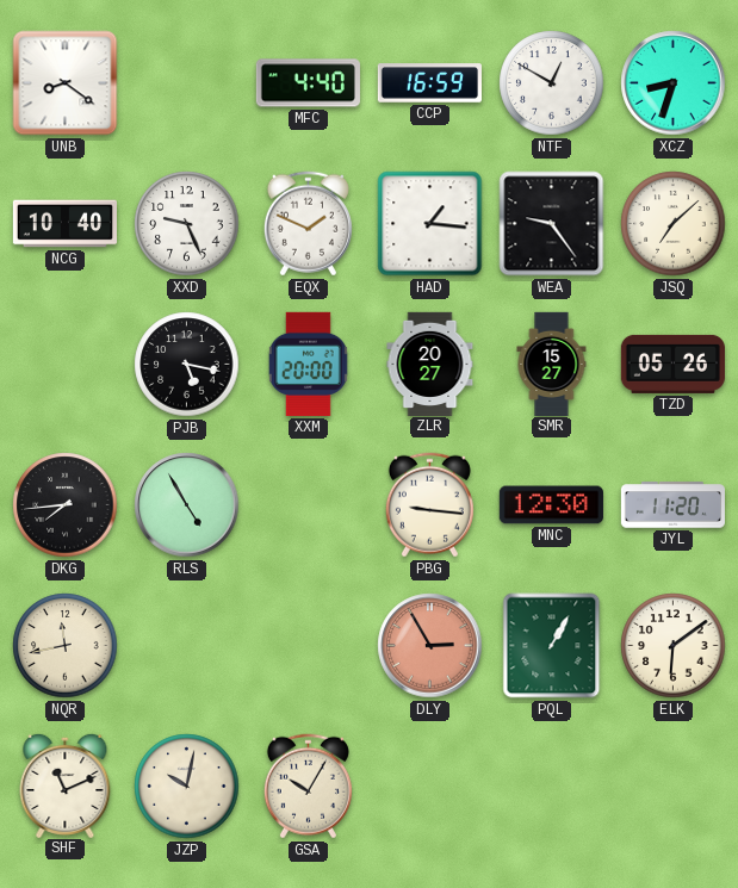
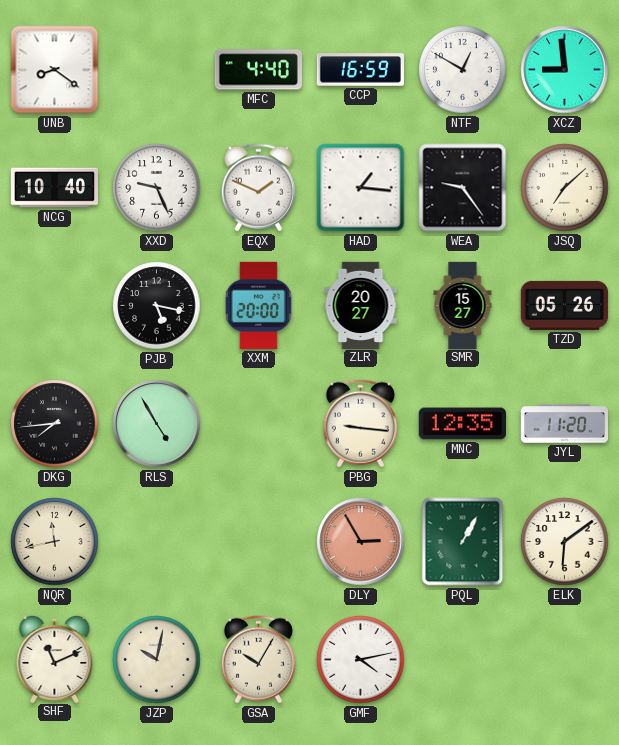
XCZ: 8:33 -> 8:59 (565, 70)
MNC: 12:30 -> 12:35 (462, 424)
GMF: none -> 4:13 (361, 660)
